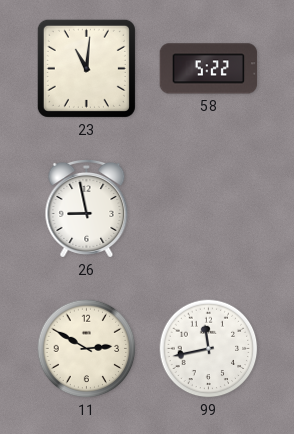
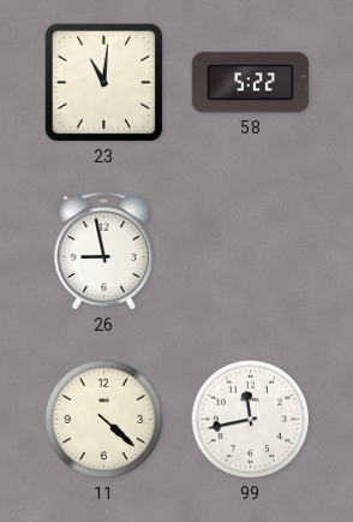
11: 2:50 -> 4:22 (104, 420)
